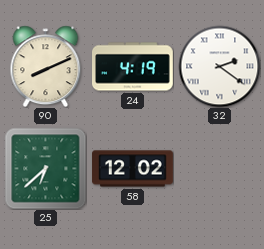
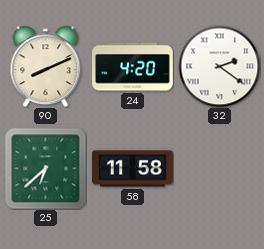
24: 4:19 -> 4:20 (133, 67)
58: 12:02 -> 11:58 (133, 169)
